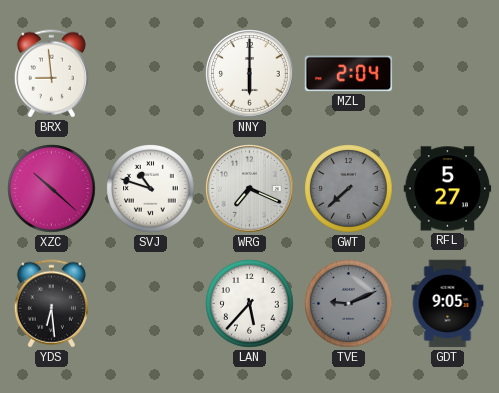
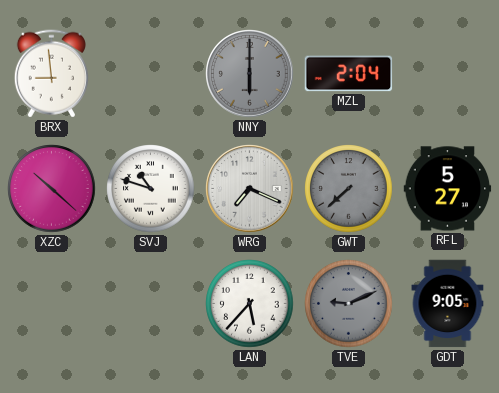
NNY dial: white -> grey (250, 74)
YDS: 6:29 -> none (51, 304)
